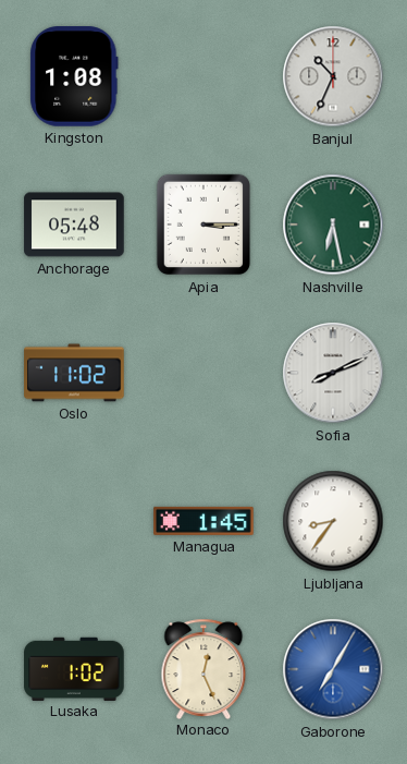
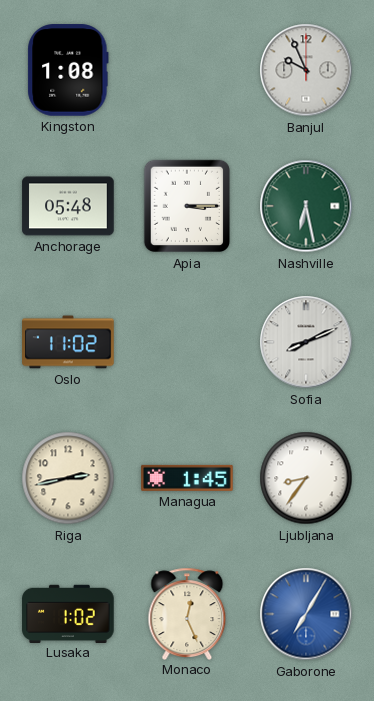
Banjul: 10:34 -> 9:56 (306, 70)
Riga: none -> 2:43 (68, 478)
